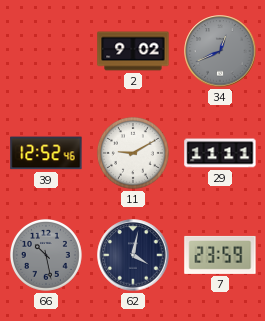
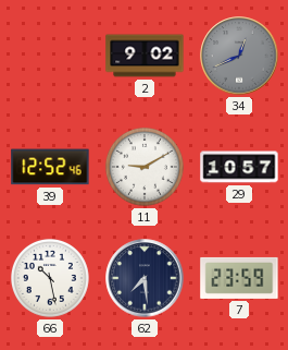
29: 11:11 -> 10:57 (239, 167)
66 dial: grey -> white (50, 278)
62: 4:02 -> 7:29 (145, 278)
